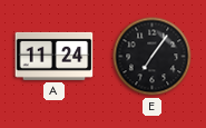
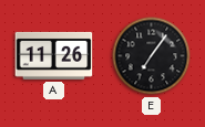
A: 11:24 -> 11:26 (54, 55)
